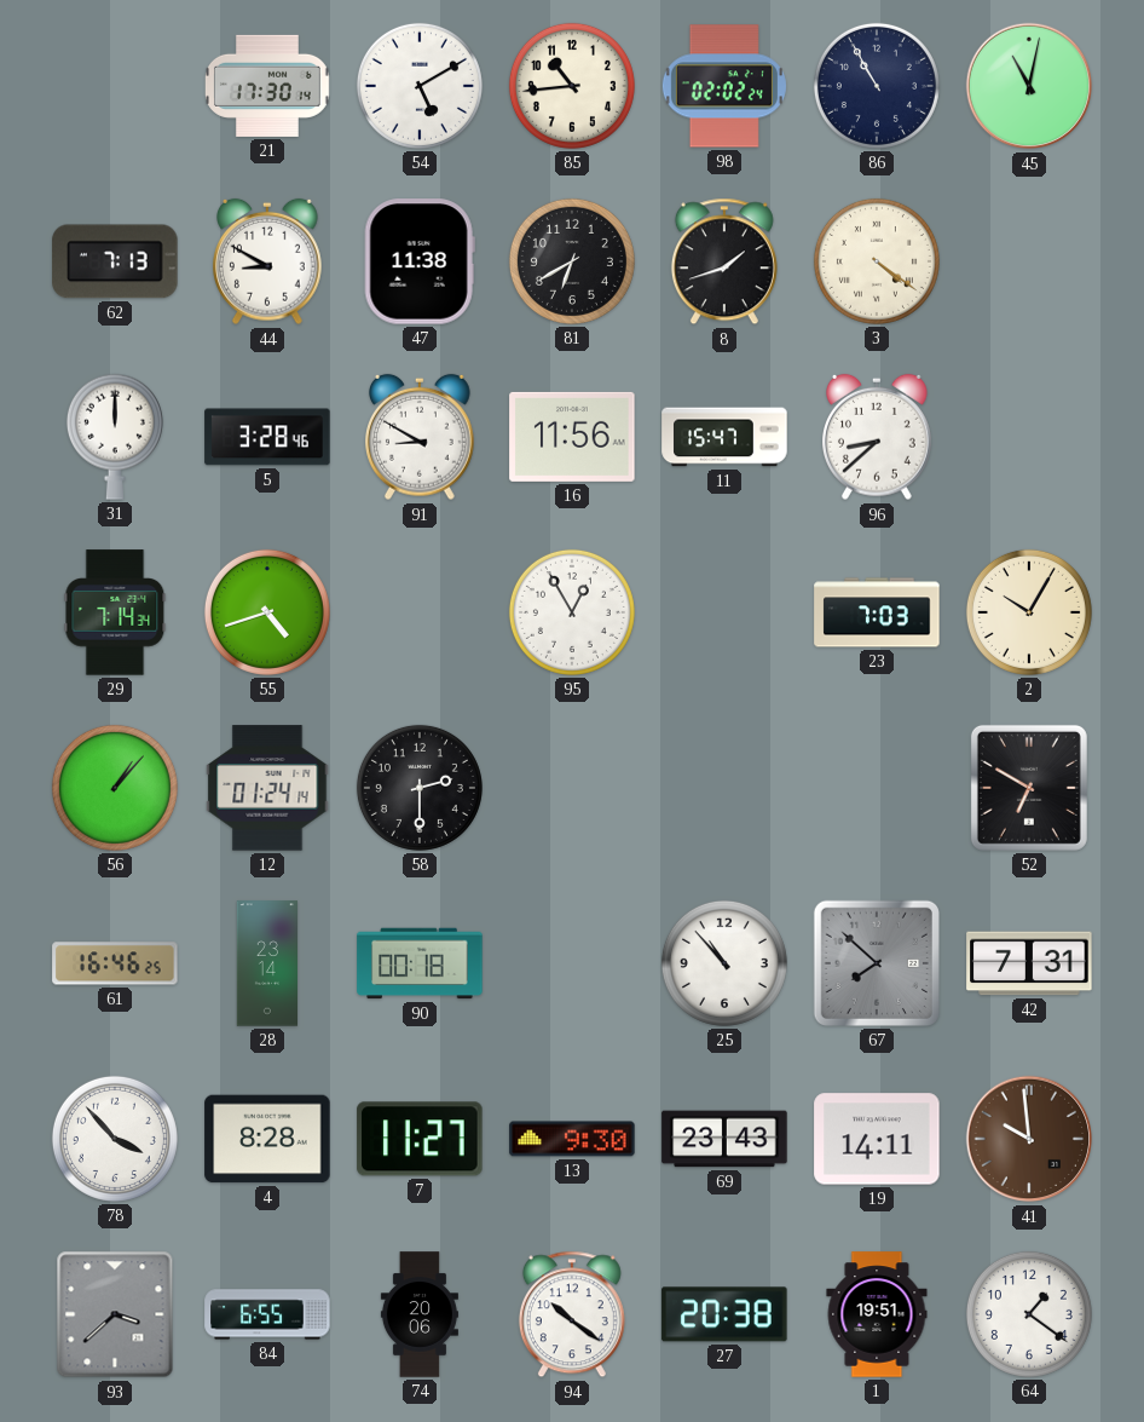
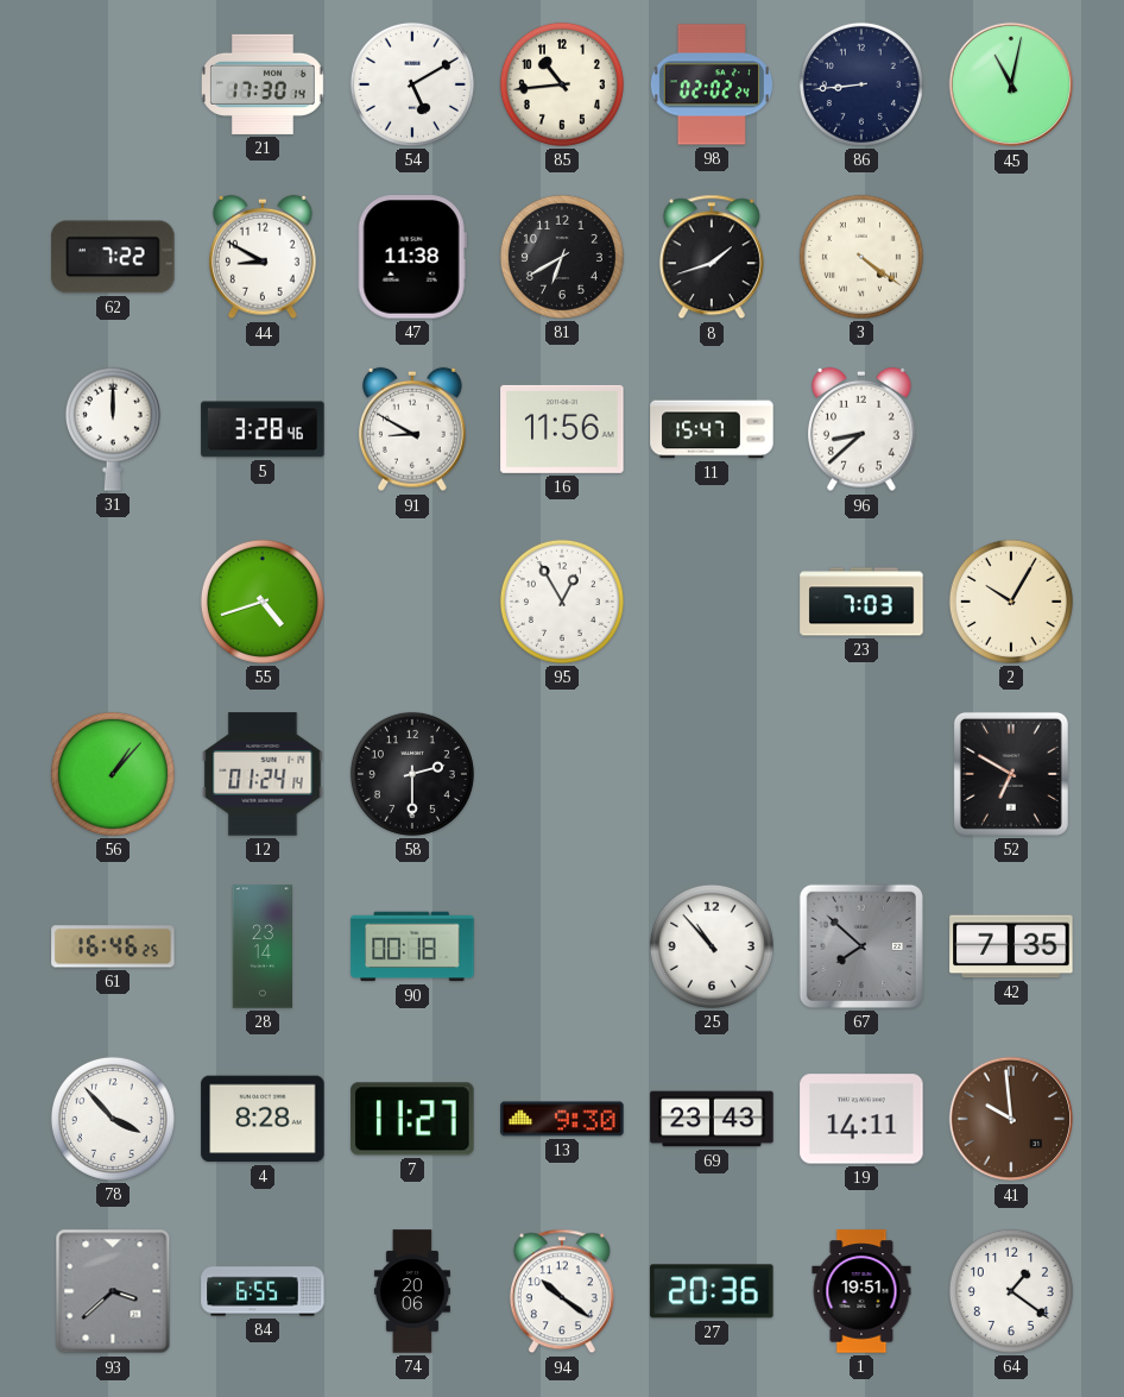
86: 10:55 -> 8:44 (861, 84)
62: 7:13 -> 7:22 (113, 257)
29: 7:14 -> none (115, 612)
42: 7:31 -> 7:35 (1011, 946)
27: 20:38 -> 20:36 (712, 1291)
